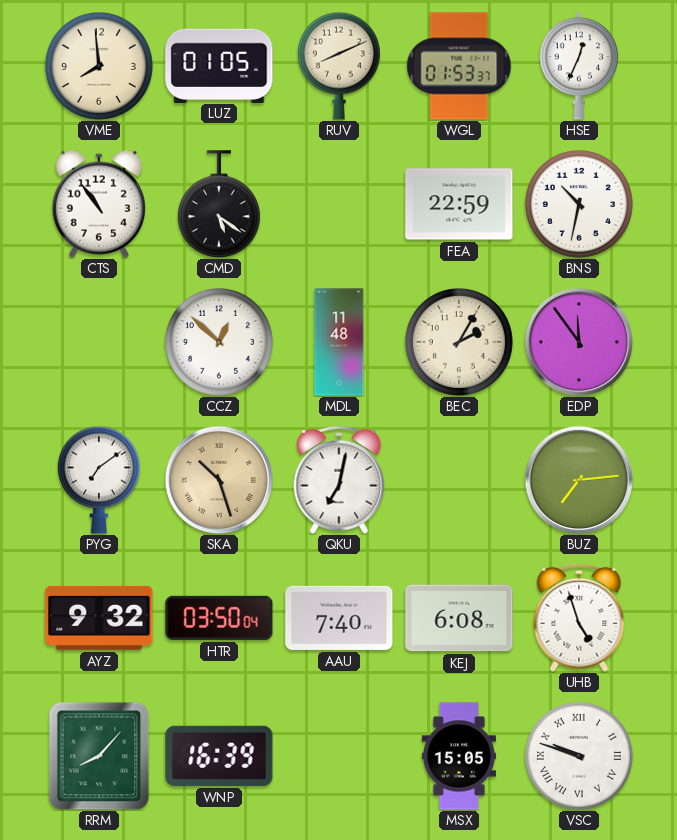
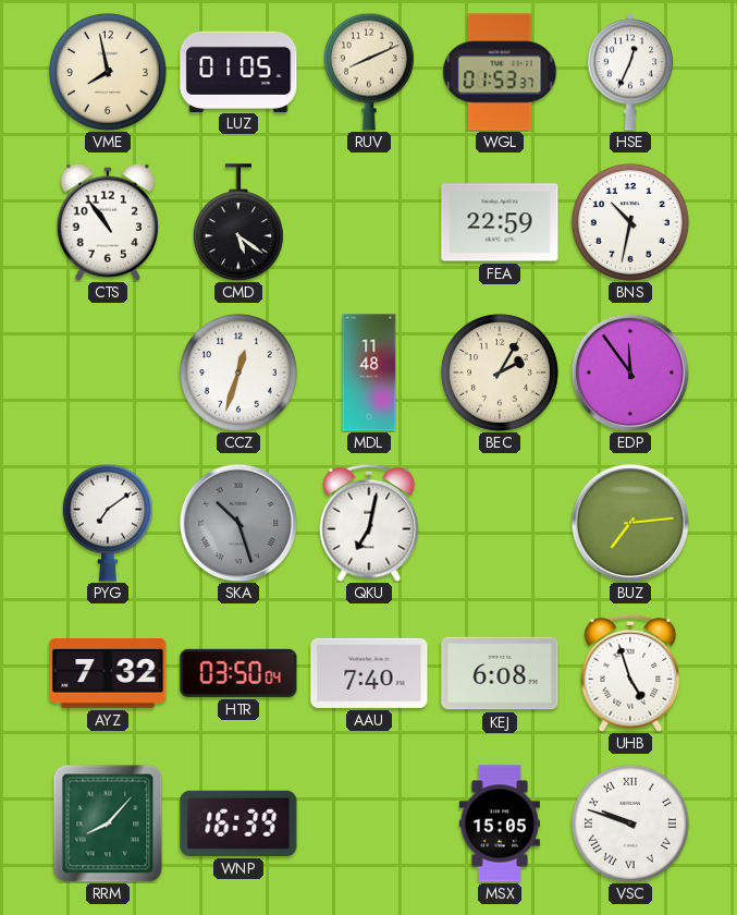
VME: 7:59 -> 7:58 (108, 72)
CCZ: 12:52 -> 12:33 (238, 373)
SKA dial: champagne -> grey (237, 522)
AYZ: 9:32 -> 7:32 (108, 673)
